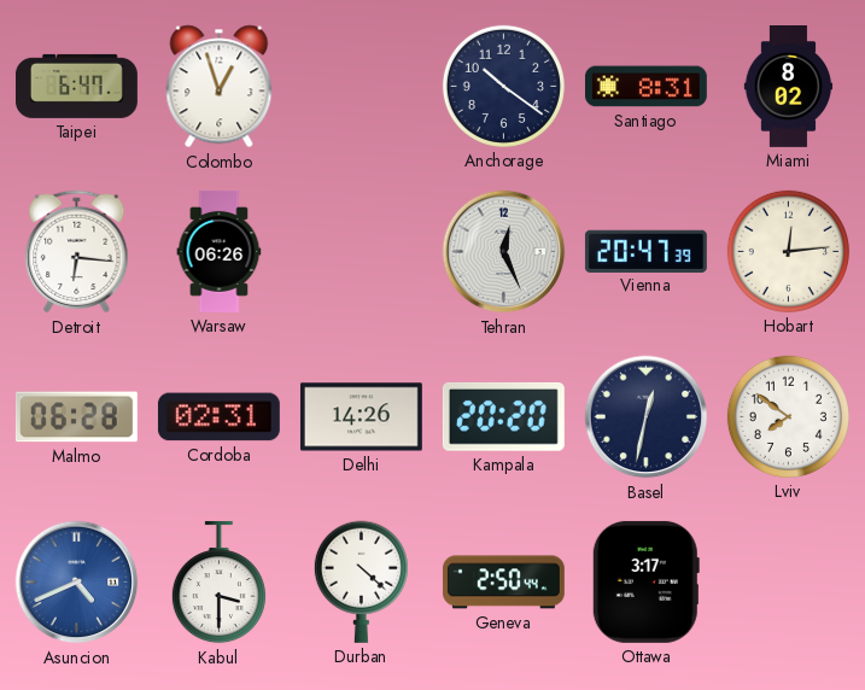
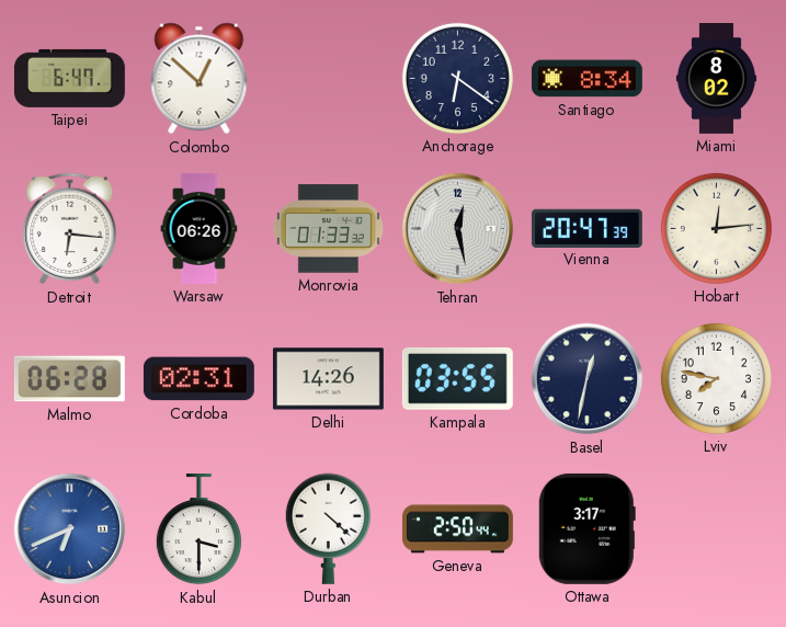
Colombo: 12:57 -> 12:52 (200, 79)
Anchorage: 10:21 -> 6:21 (457, 78)
Santiago: 8:31 -> 8:34 (586, 79)
Monrovia: none -> 01:33 (328, 229)
Tehran: 12:26 -> 12:28 (458, 229)
Kampala: 20:20 -> 03:55 (457, 379)
Lviv: 7:51 -> 7:47 (716, 378)
Asuncion: 4:41 -> 6:41 (70, 529)
